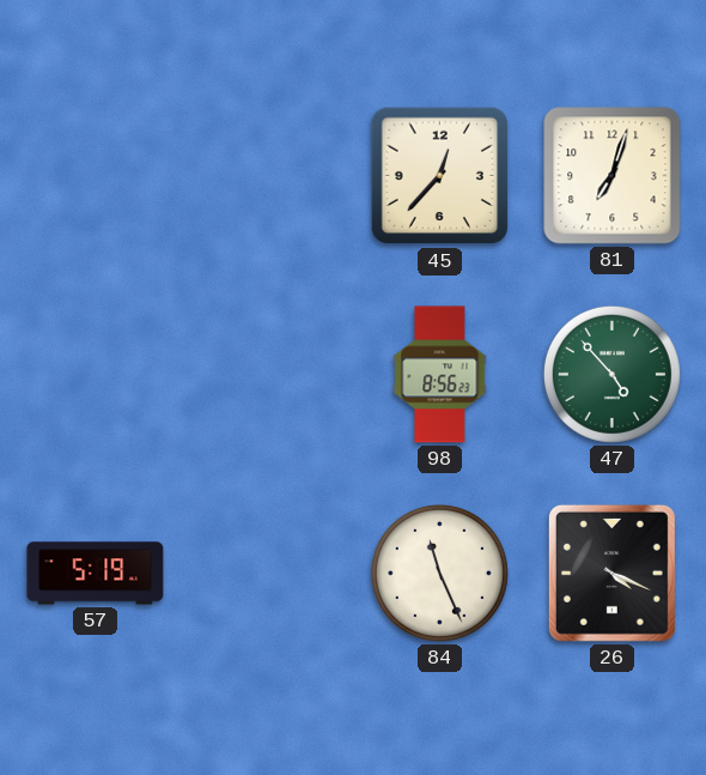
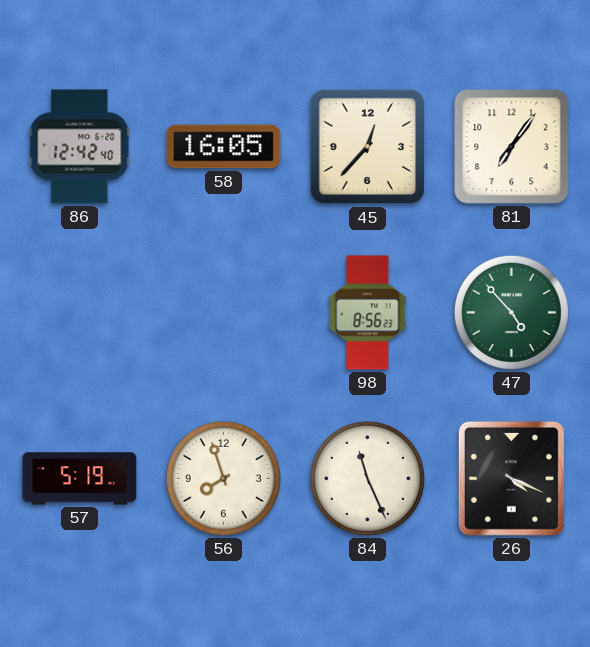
86: none -> 12:42 (80, 147)
58: none -> 16:05 (224, 147)
81: 7:03 -> 7:06 (512, 147)
56: none -> 7:57 (223, 478)
